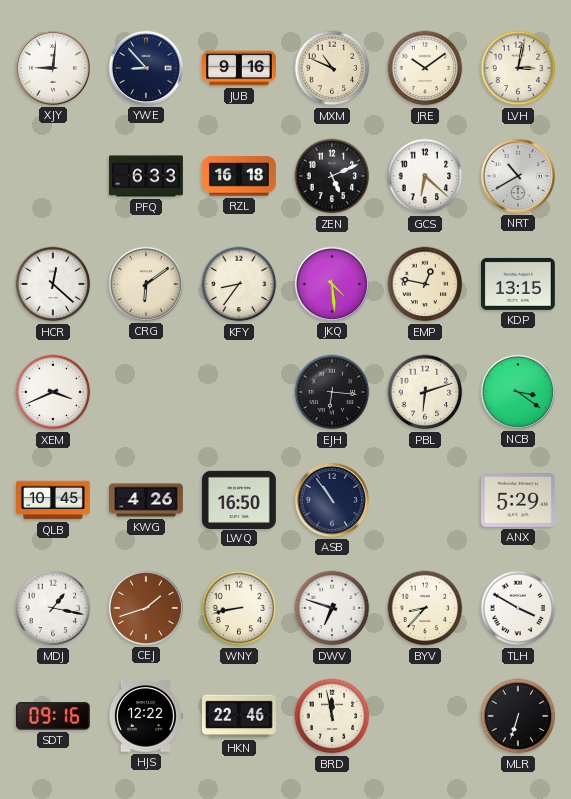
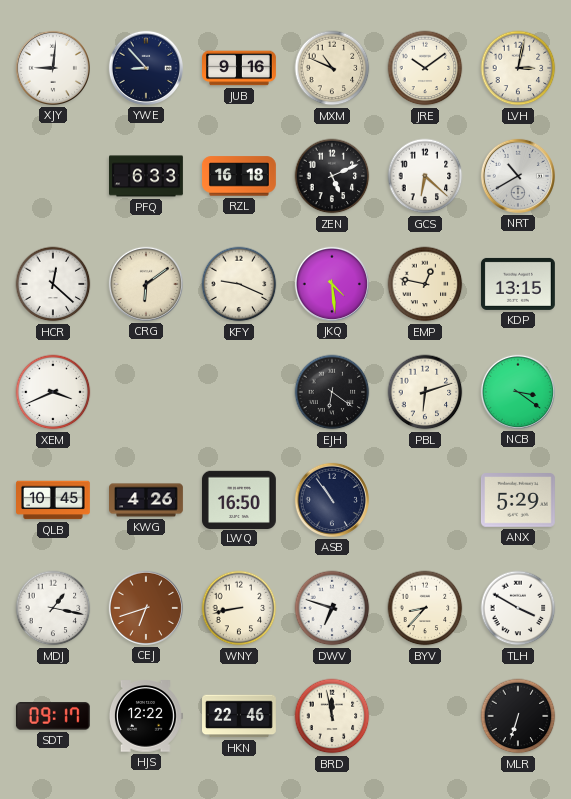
KFY: 8:36 -> 9:19 (239, 284)
EJH: 6:16 -> 6:21 (332, 392)
CEJ: 1:42 -> 6:42 (146, 608)
SDT: 09:16 -> 09:17 (53, 716)
